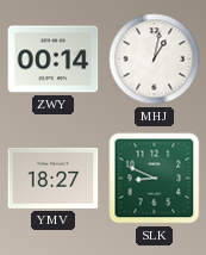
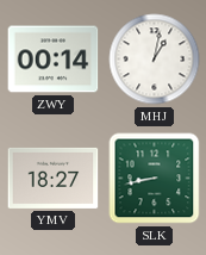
SLK: 8:49 -> 8:43 (155, 179)
